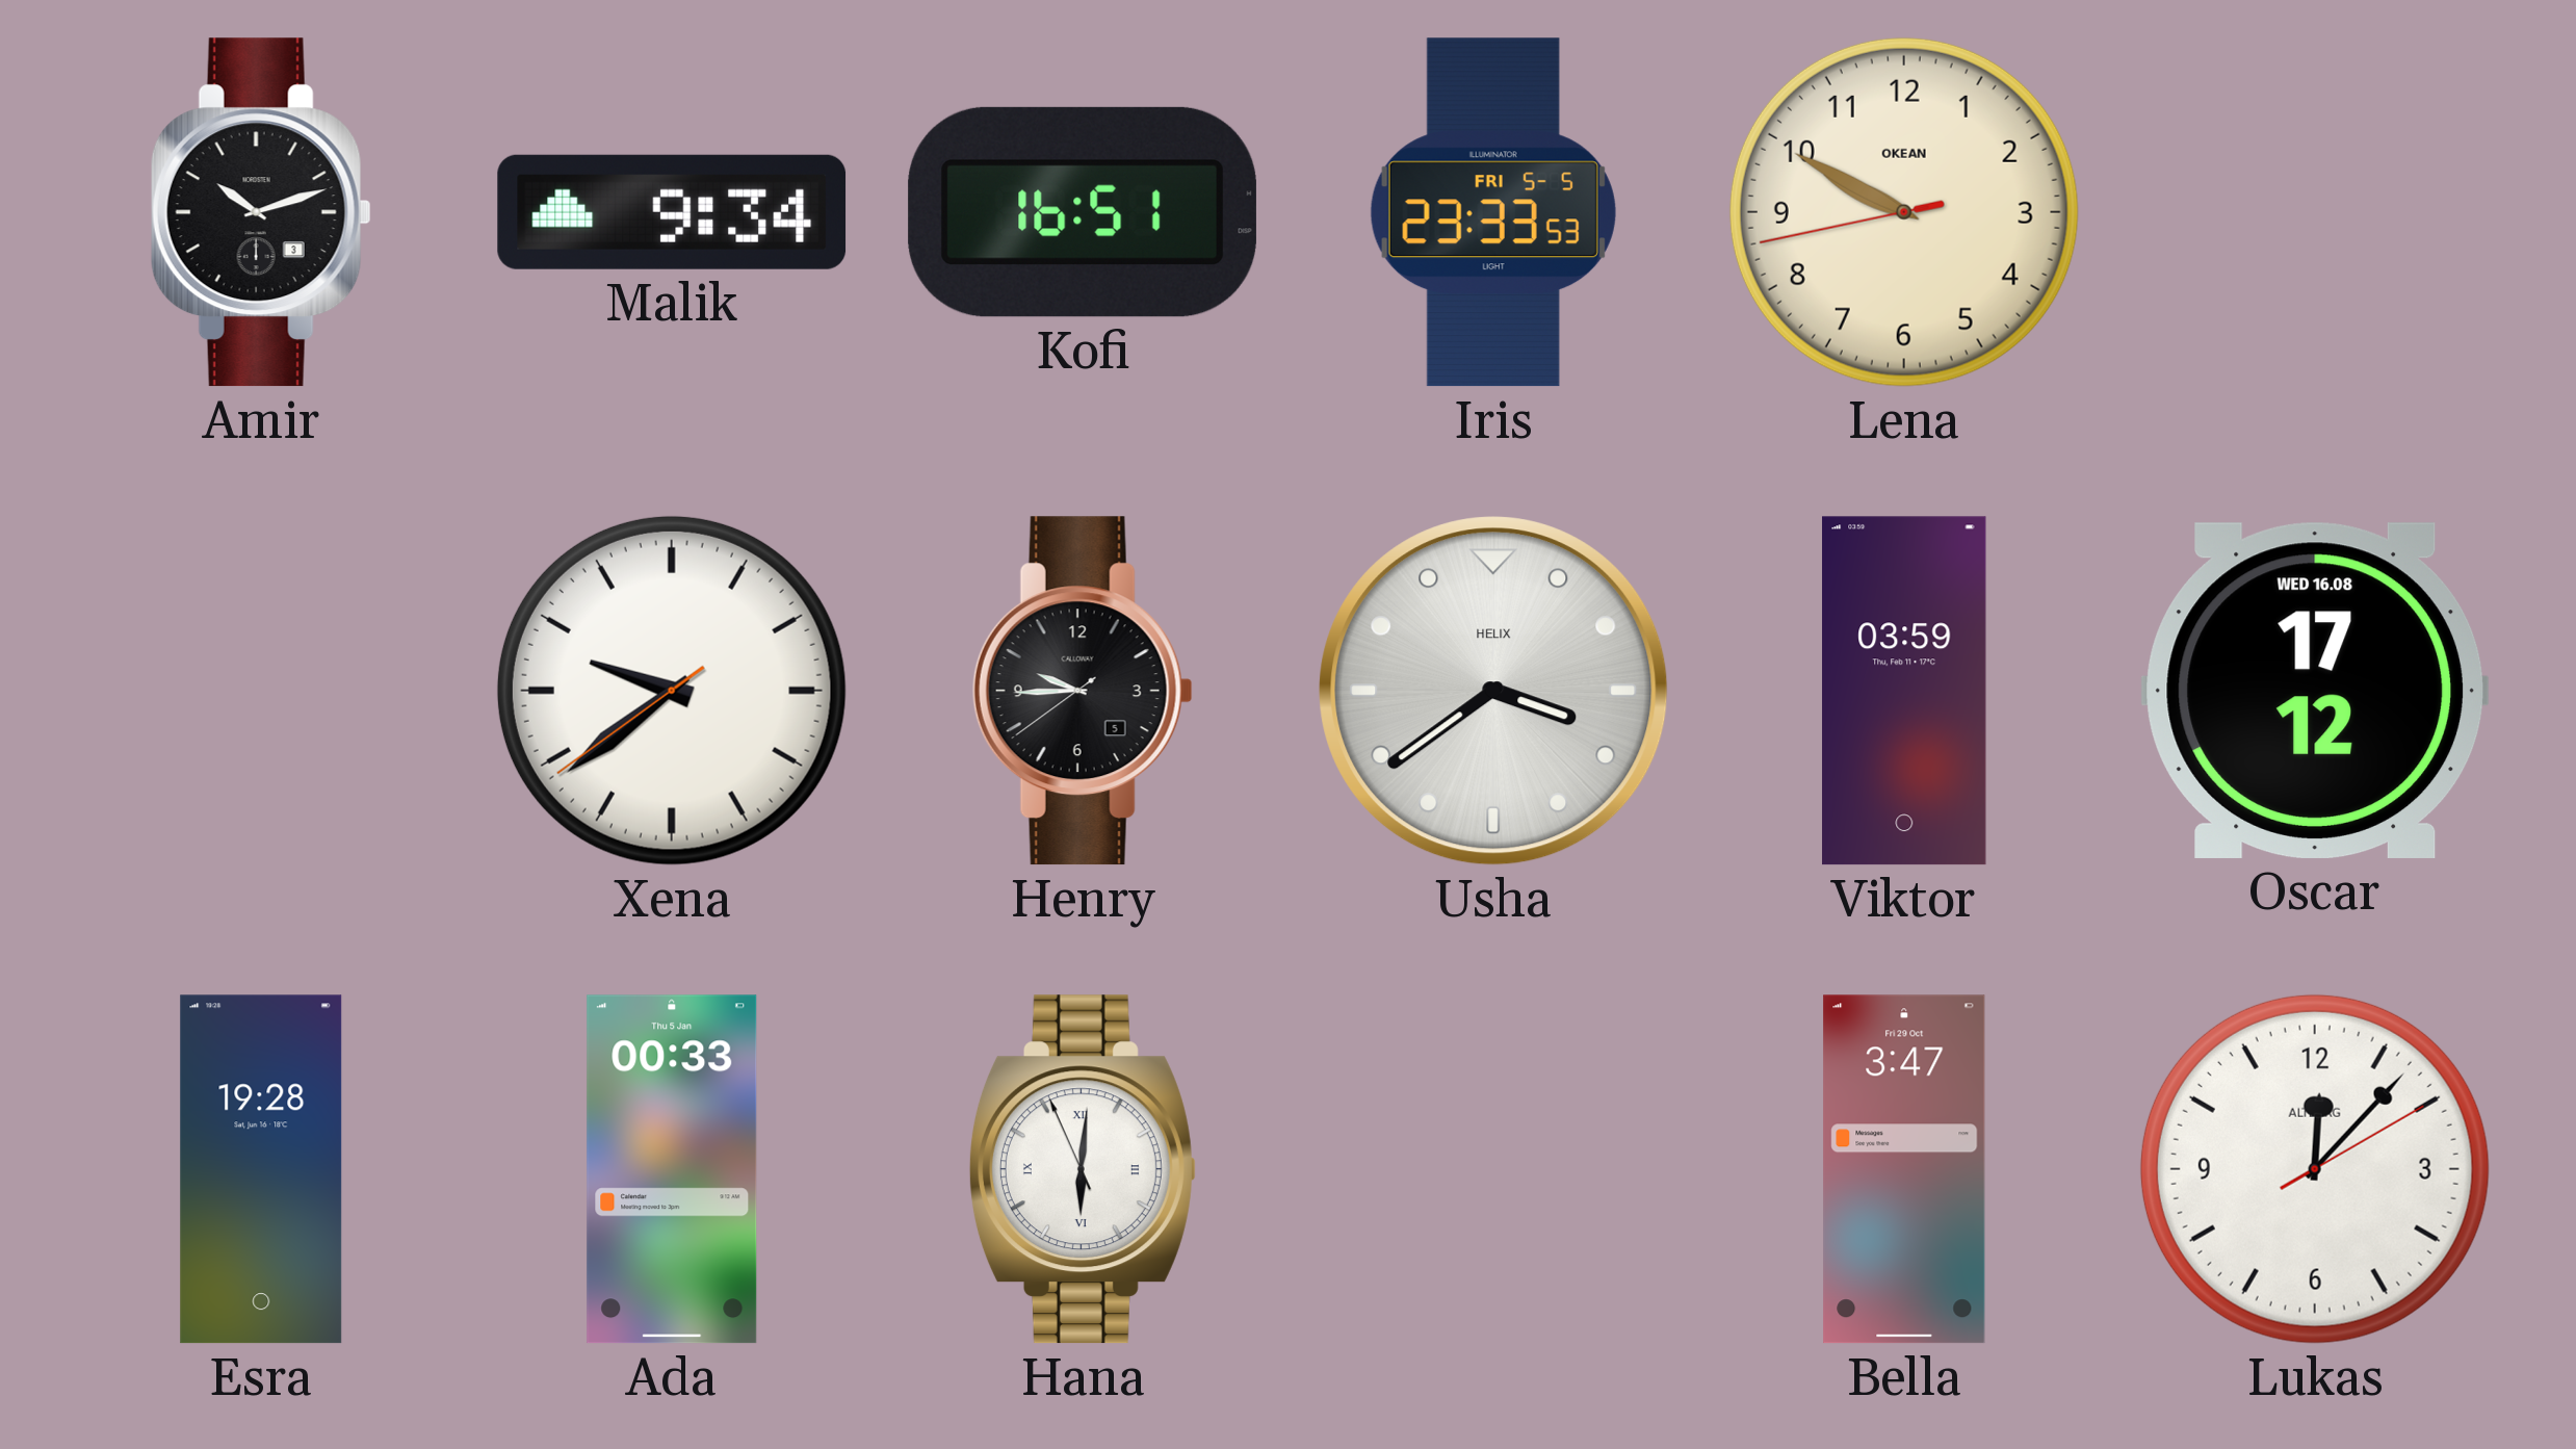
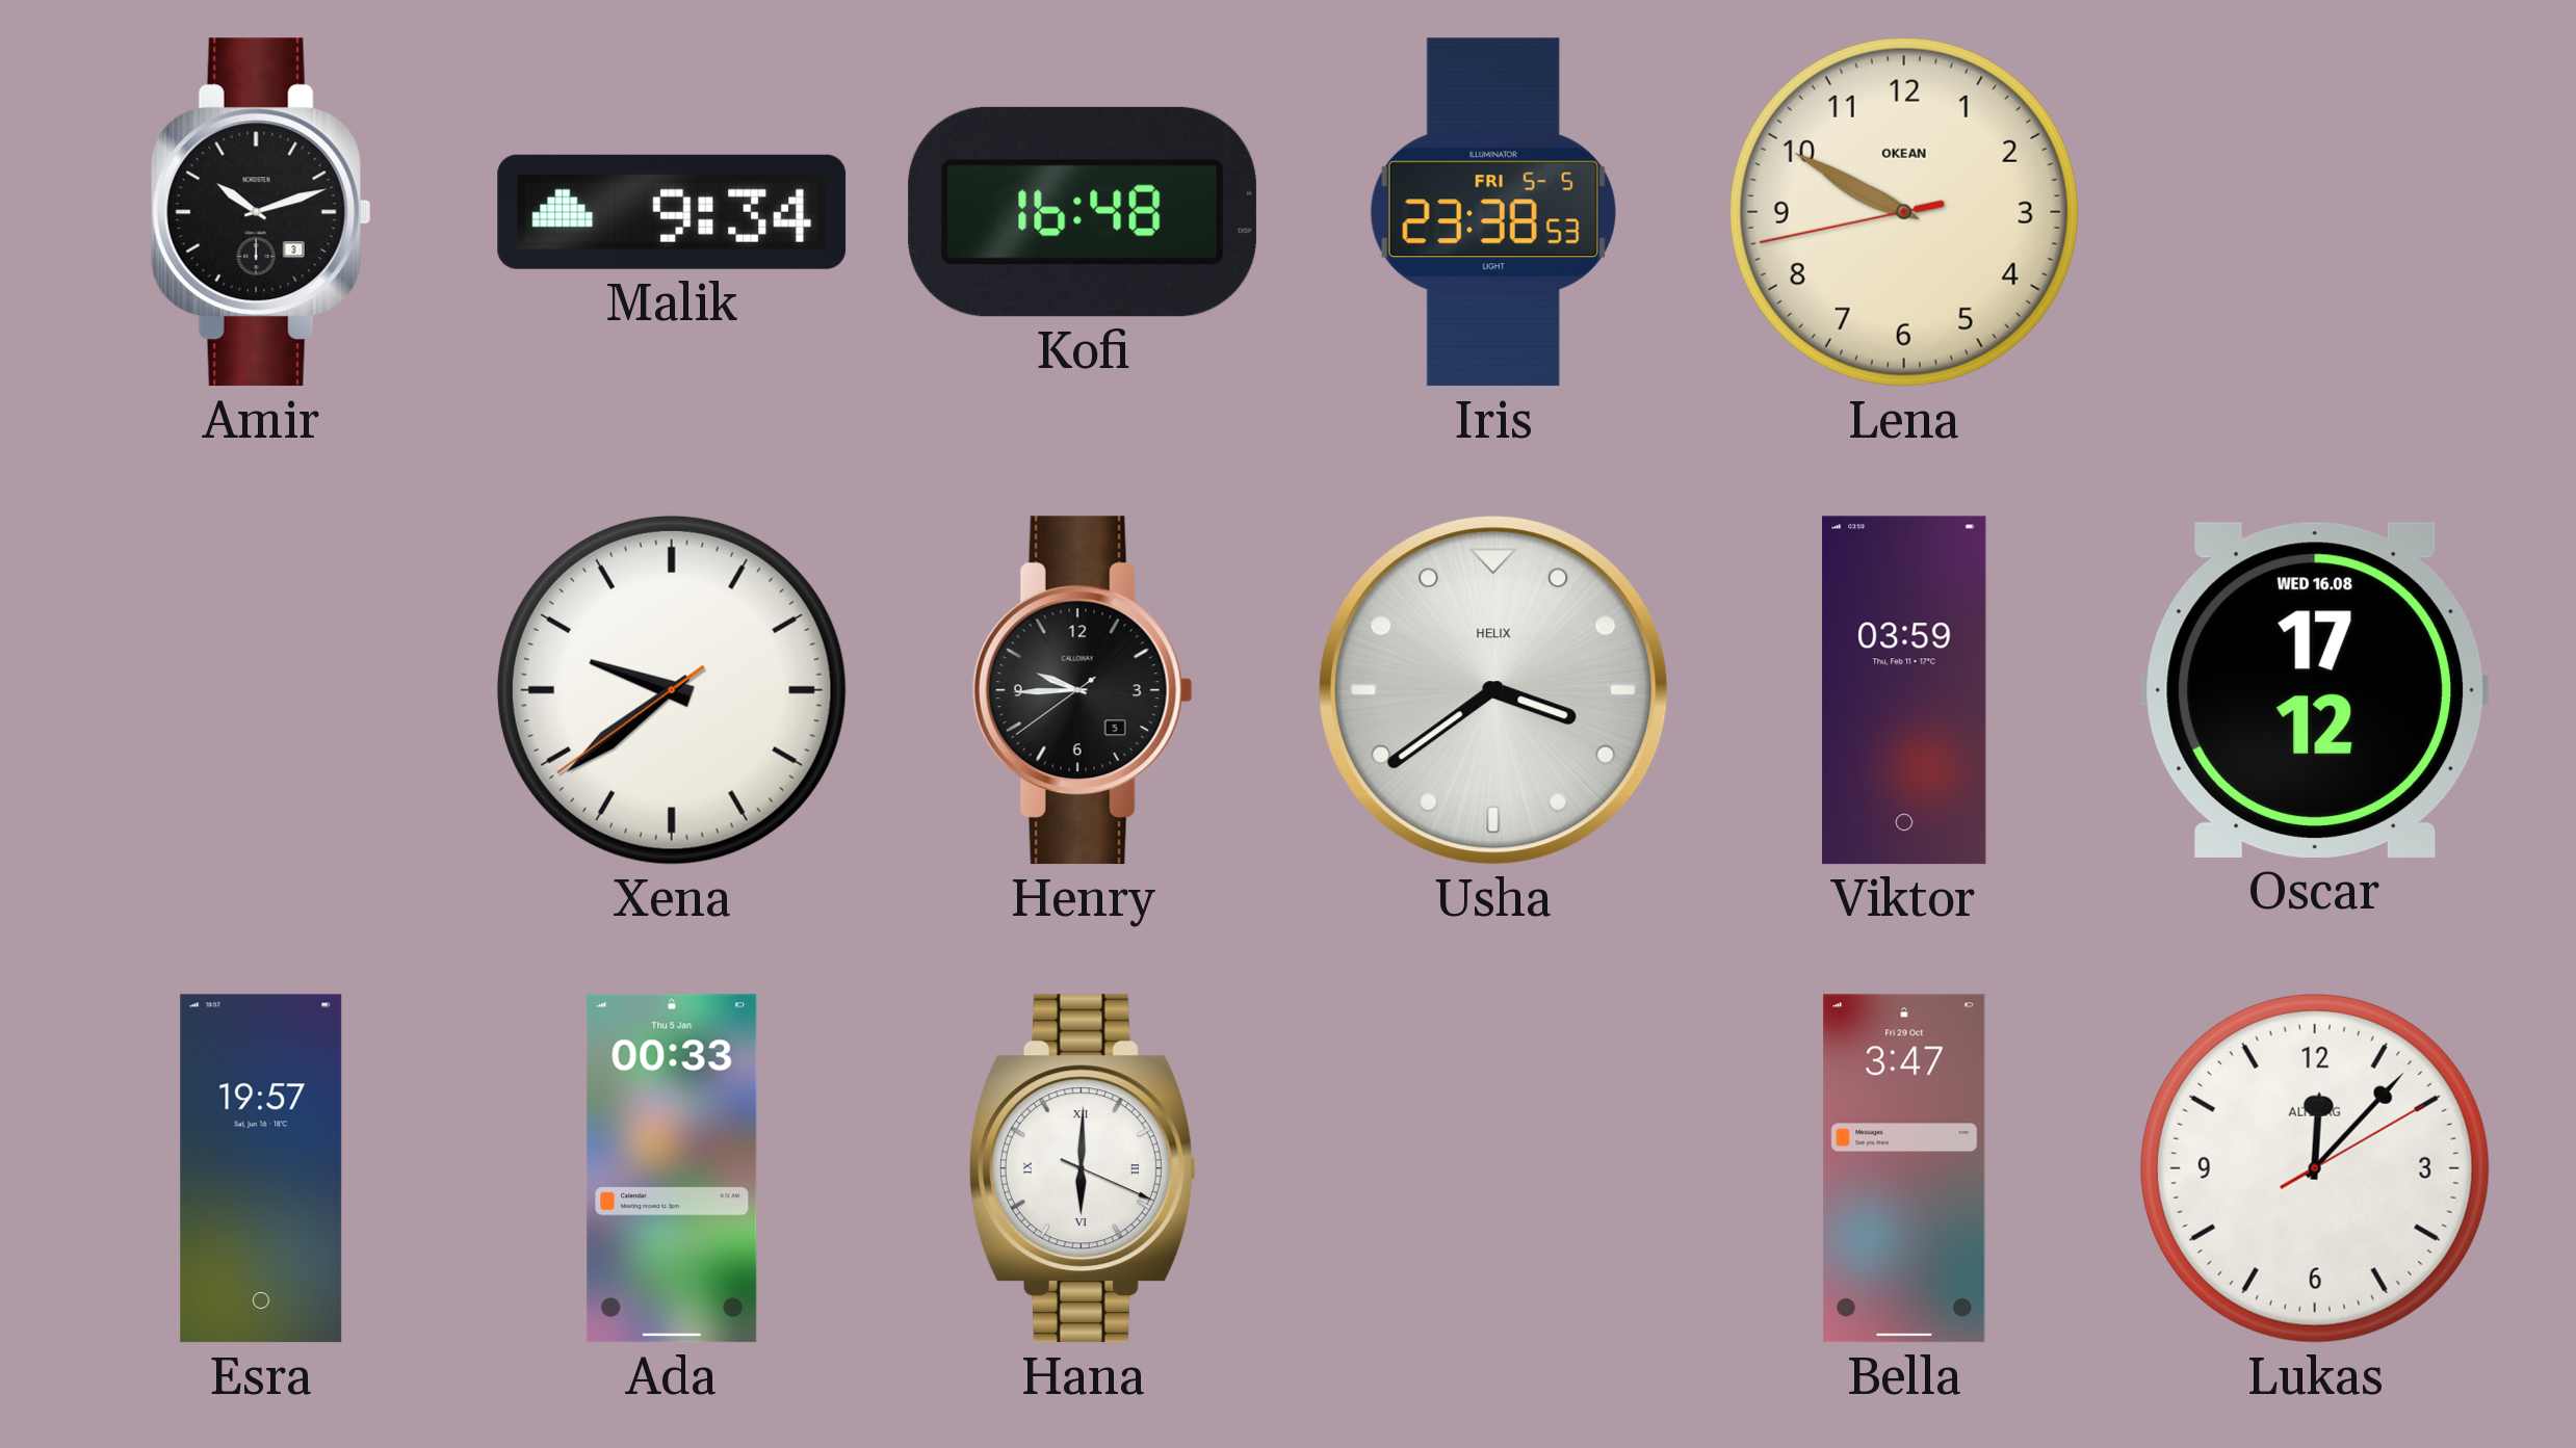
Kofi: 16:51 -> 16:48 (1083, 212)
Iris: 23:33 -> 23:38 (1493, 212)
Esra: 19:28 -> 19:57 (261, 1168)
Hana: 6:00:56 -> 6:00:19 (1083, 1168)
